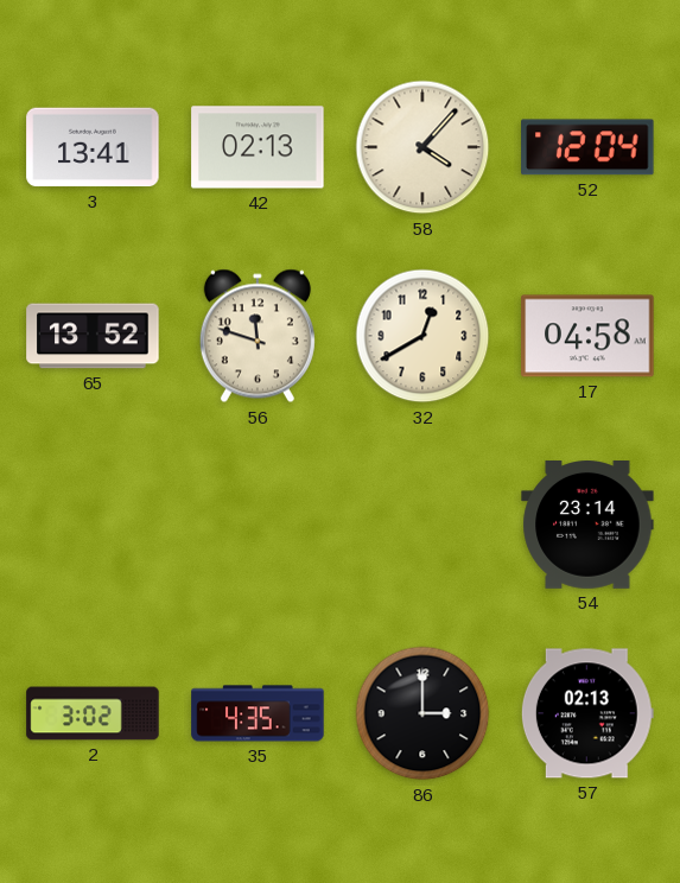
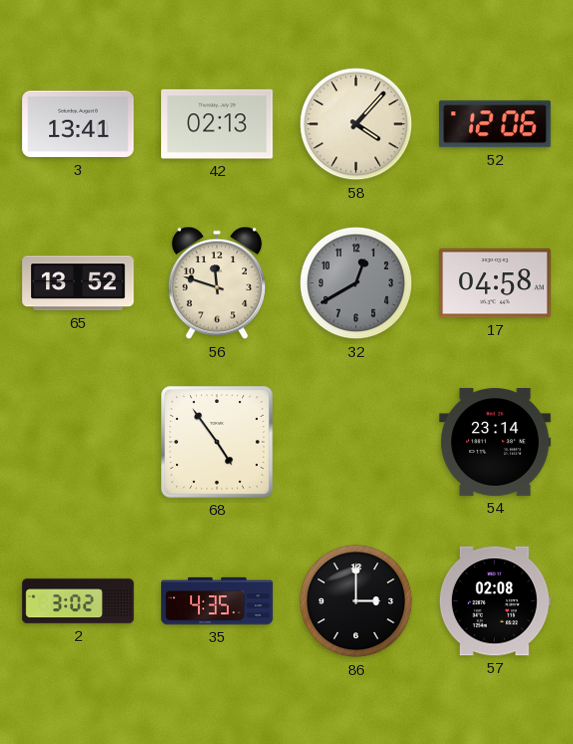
52: 12:04 -> 12:06 (495, 124)
32 dial: cream -> grey (356, 283)
68: none -> 4:54 (217, 442)
57: 02:13 -> 02:08 (495, 601)
